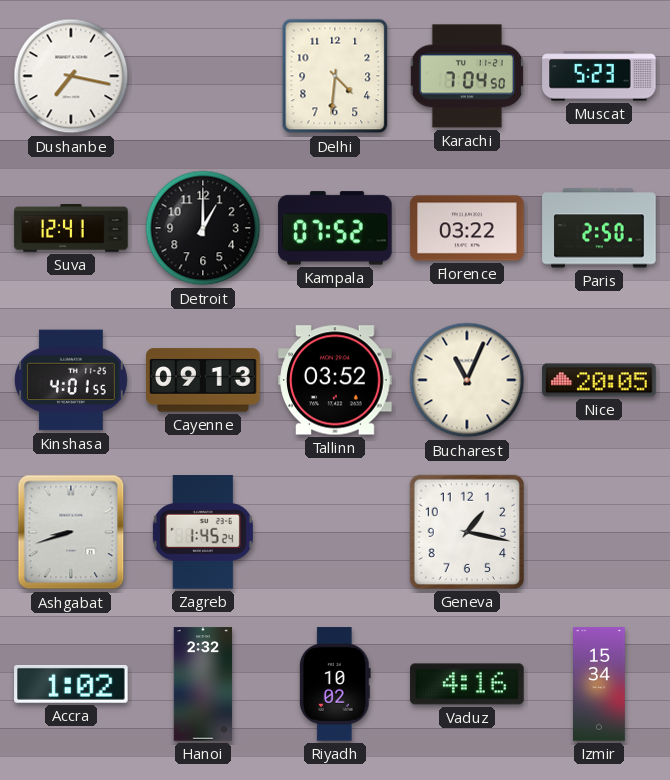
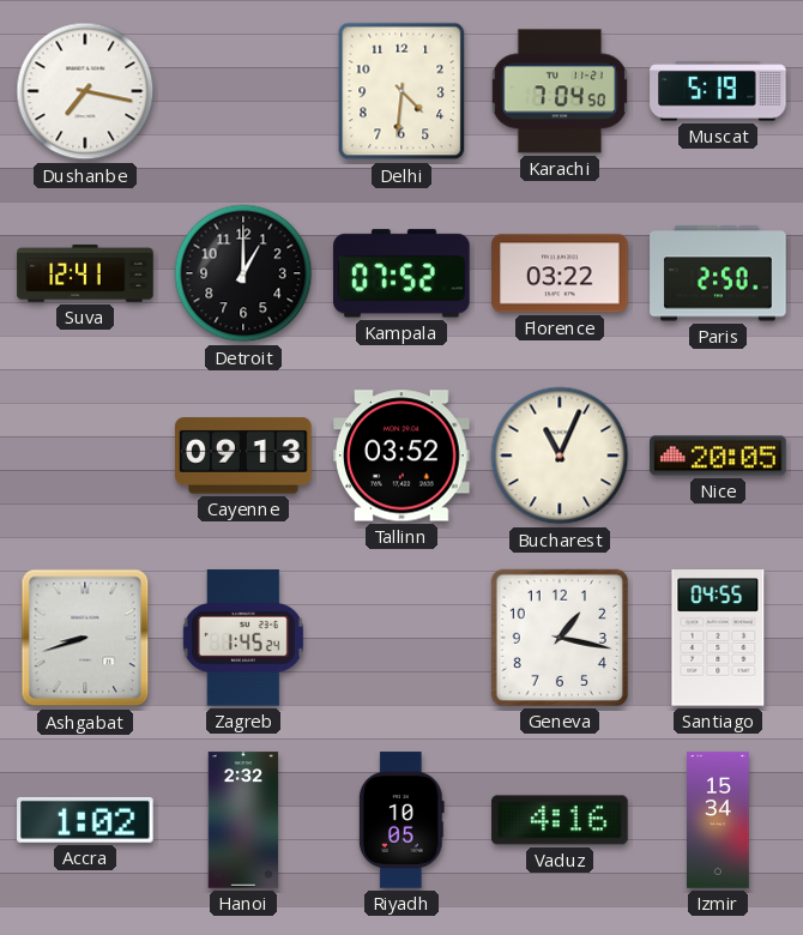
Muscat: 5:23 -> 5:19 (718, 91)
Kinshasa: 4:01 -> none (71, 380)
Santiago: none -> 04:55 (718, 638)
Riyadh: 10:02 -> 10:05 (402, 820)
